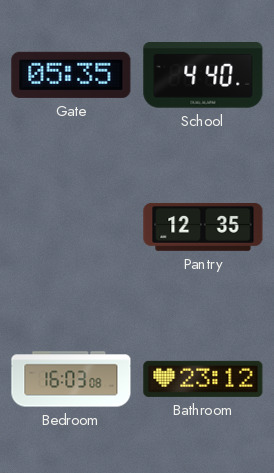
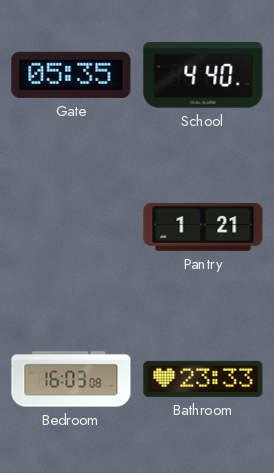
Pantry: 12:35 -> 1:21 (203, 227)
Bathroom: 23:12 -> 23:33 (203, 379)
